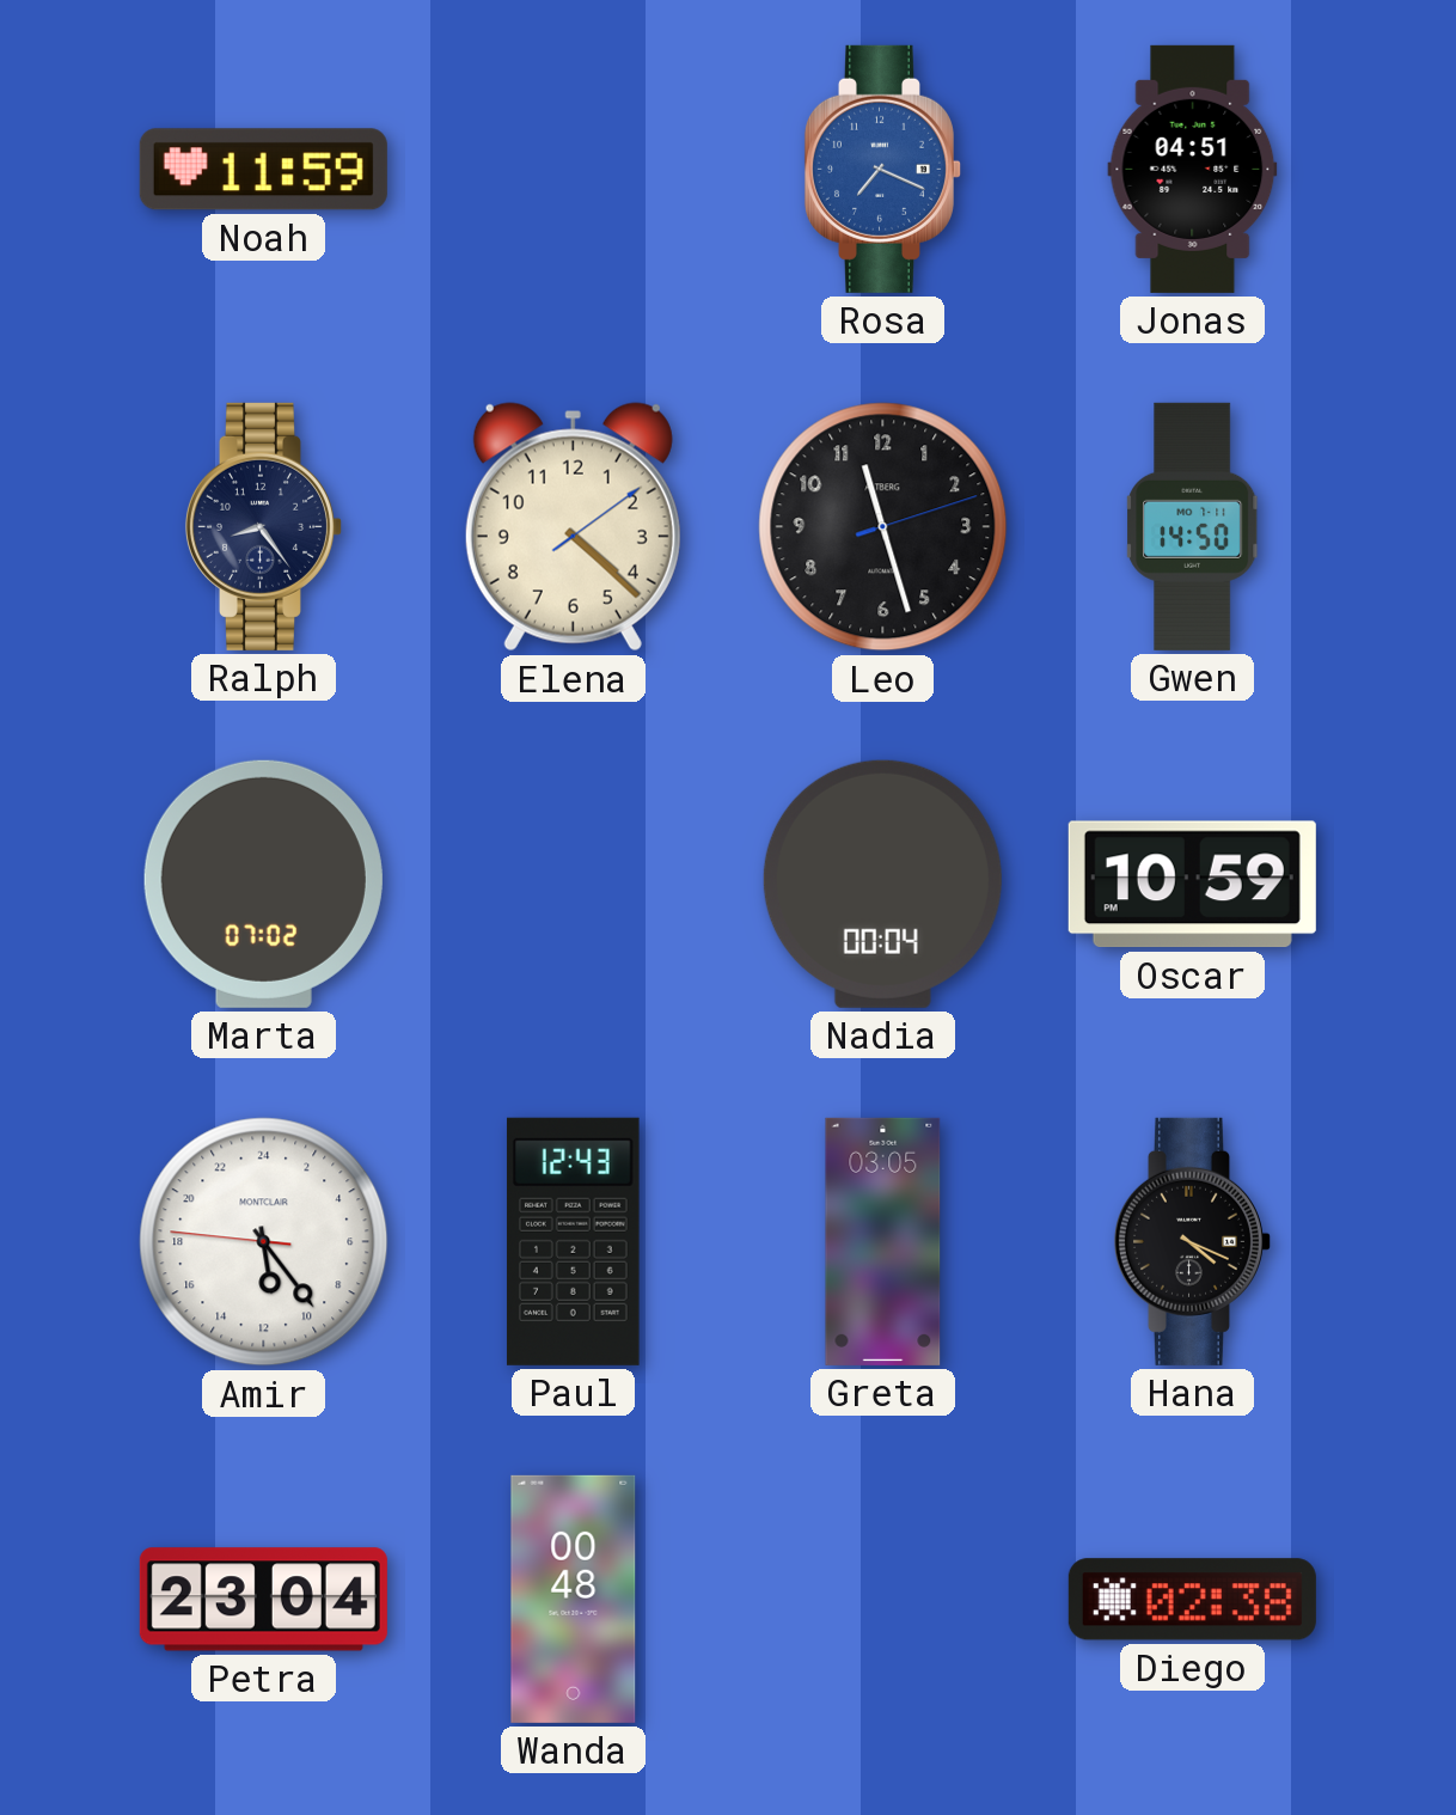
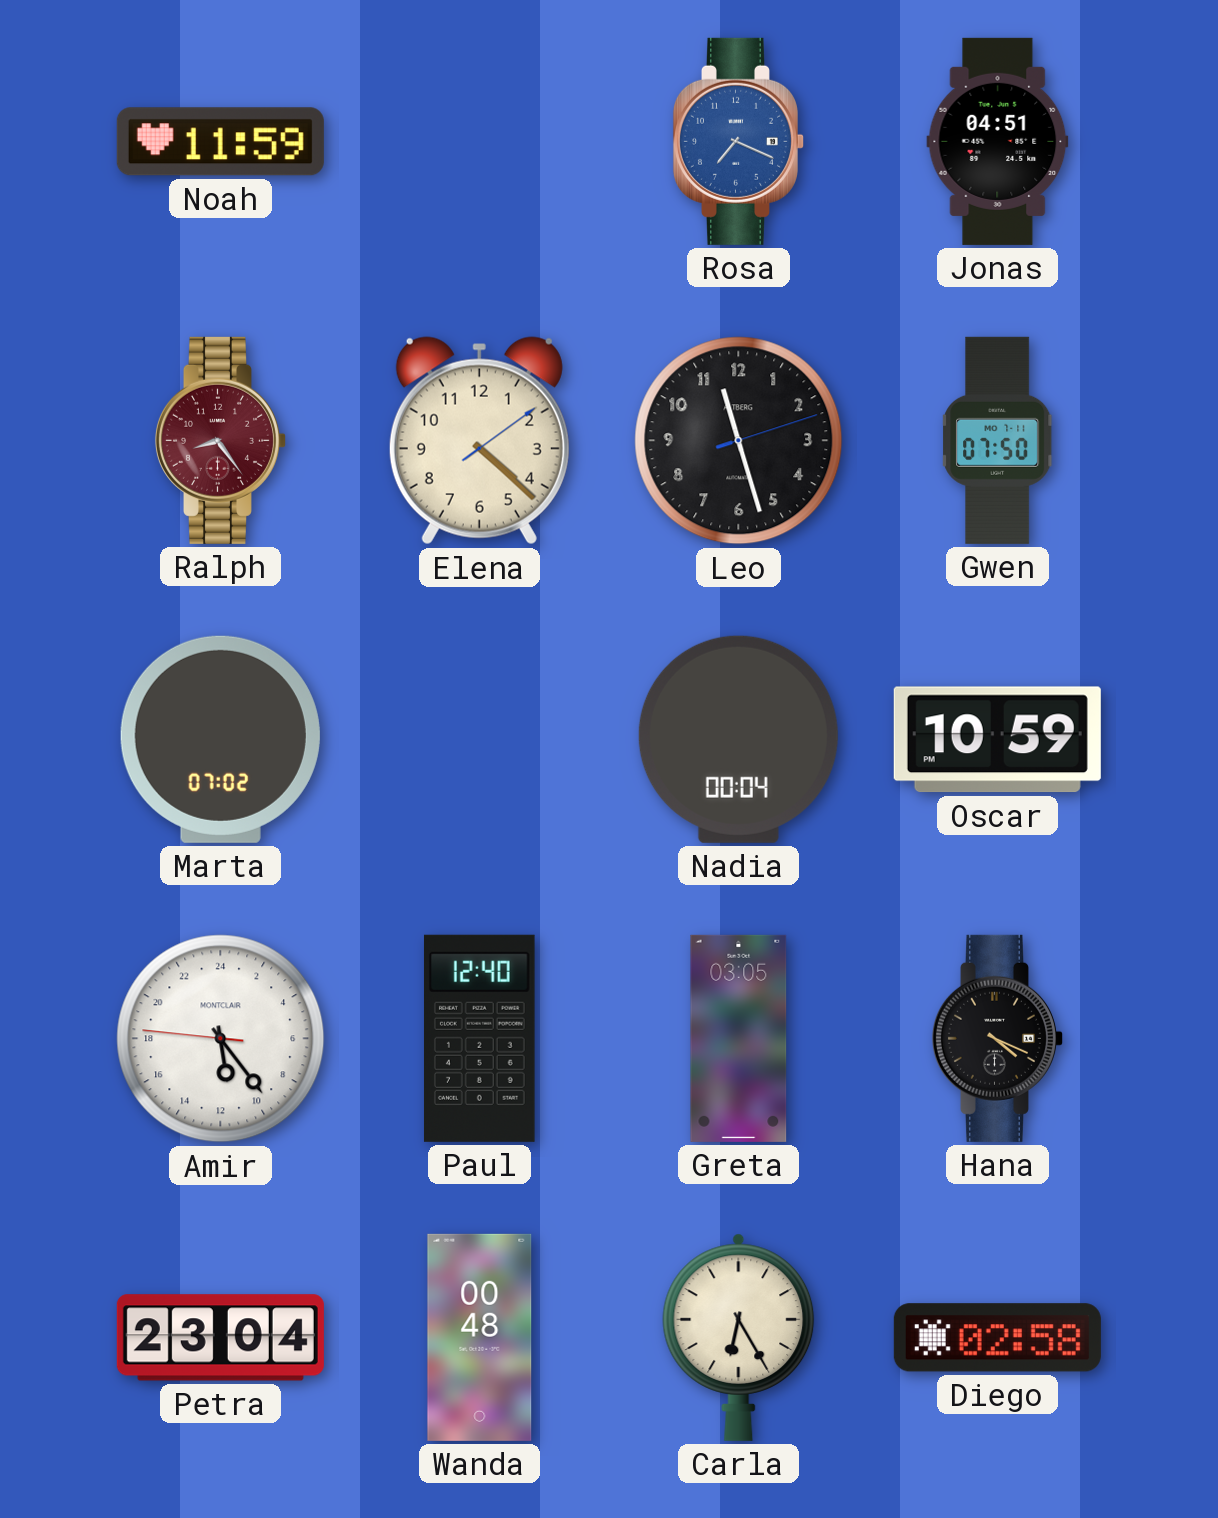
Ralph dial: navy -> burgundy (220, 440)
Gwen: 14:50 -> 07:50 (998, 440)
Paul: 12:43 -> 12:40 (479, 1038)
Carla: none -> 6:25 (739, 1337)
Diego: 02:38 -> 02:58 (997, 1338)
